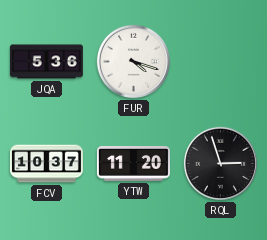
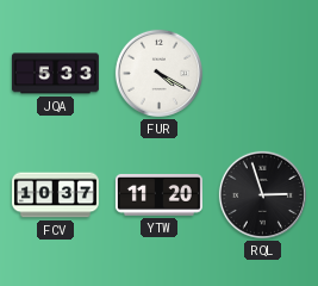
JQA: 5:36 -> 5:33 (55, 74)
FUR: 4:18 -> 4:20 (158, 73)
